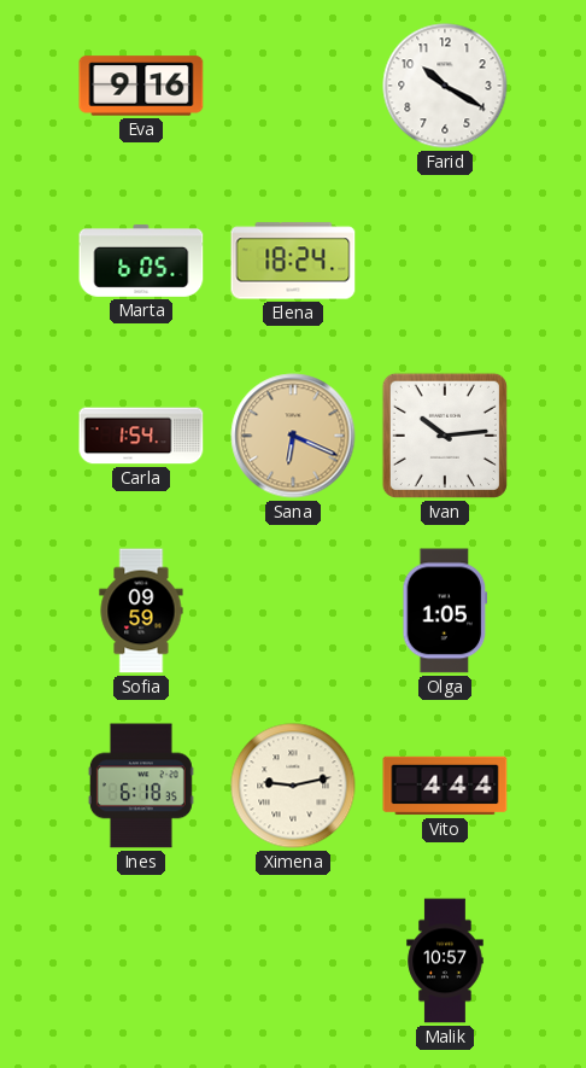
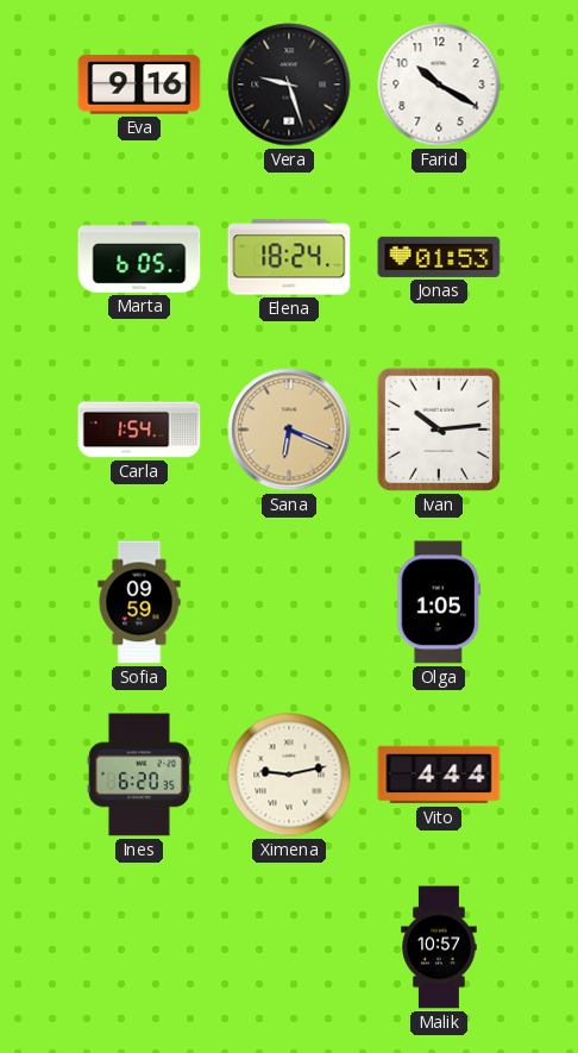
Vera: none -> 9:27 (289, 84)
Jonas: none -> 01:53 (439, 257)
Ines: 6:18 -> 6:20 (139, 775)
